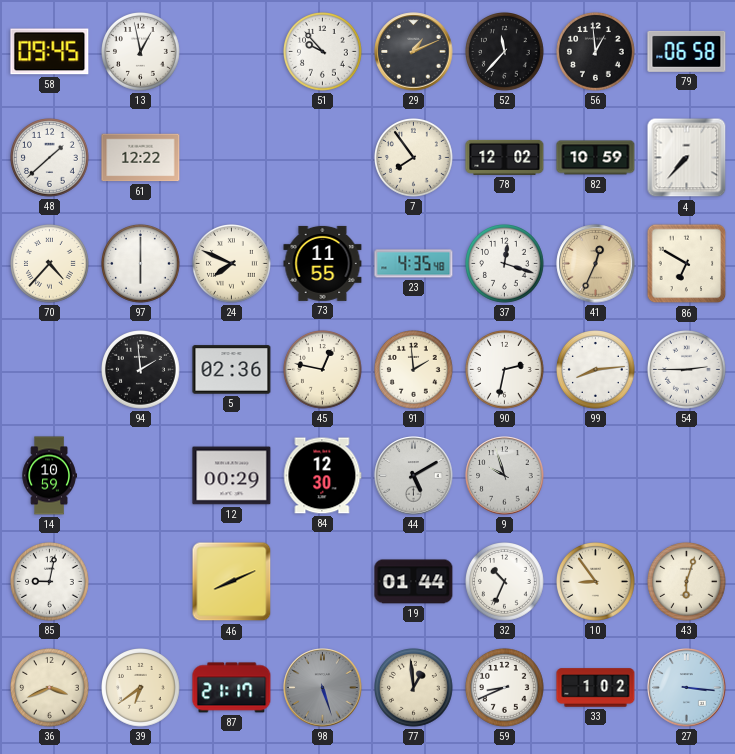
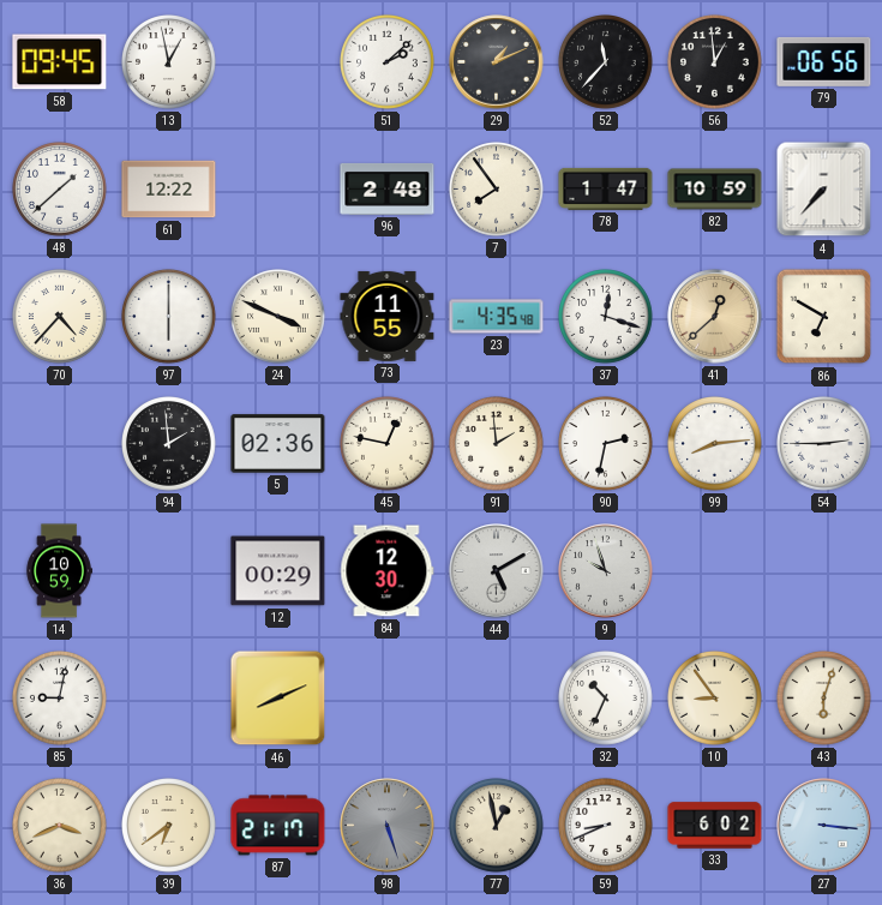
51: 9:53 -> 2:08 (388, 62)
79: 06:58 -> 06:56 (824, 61)
96: none -> 2:48 (388, 188)
78: 12:02 -> 1:47 (606, 188)
24: 7:49 -> 3:49 (278, 317)
41: 12:34 -> 12:38 (715, 317)
19: 01:44 -> none (414, 582)
77: 12:59 -> 12:58 (497, 826)
33: 1:02 -> 6:02 (715, 826)
